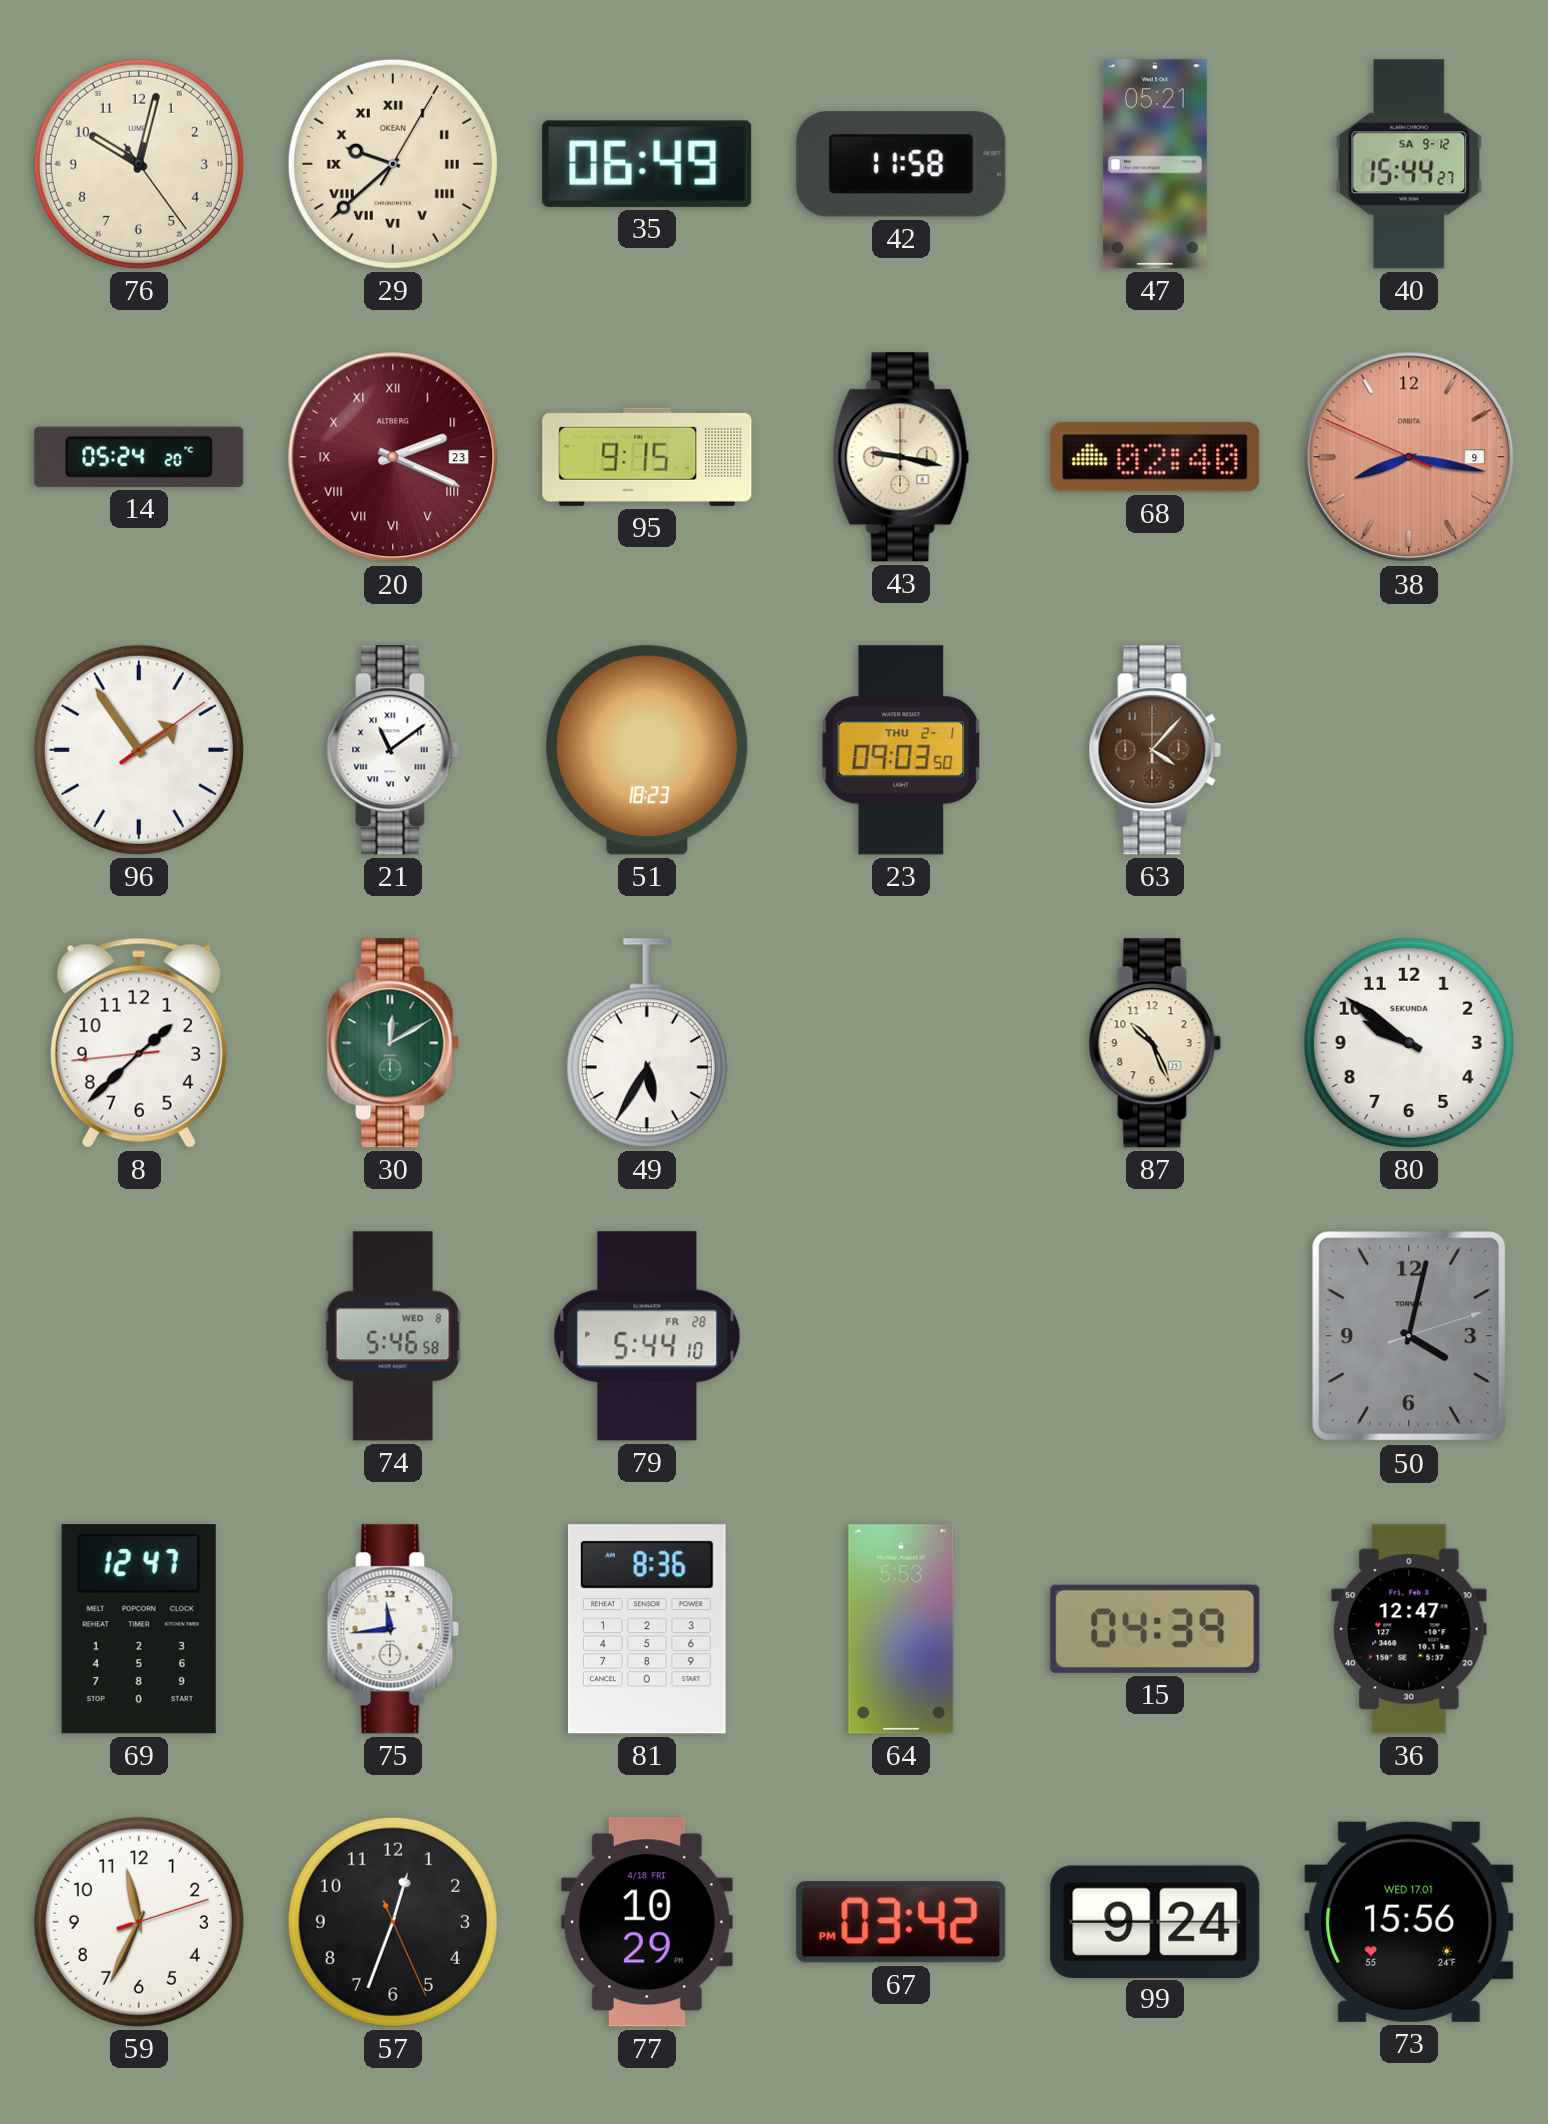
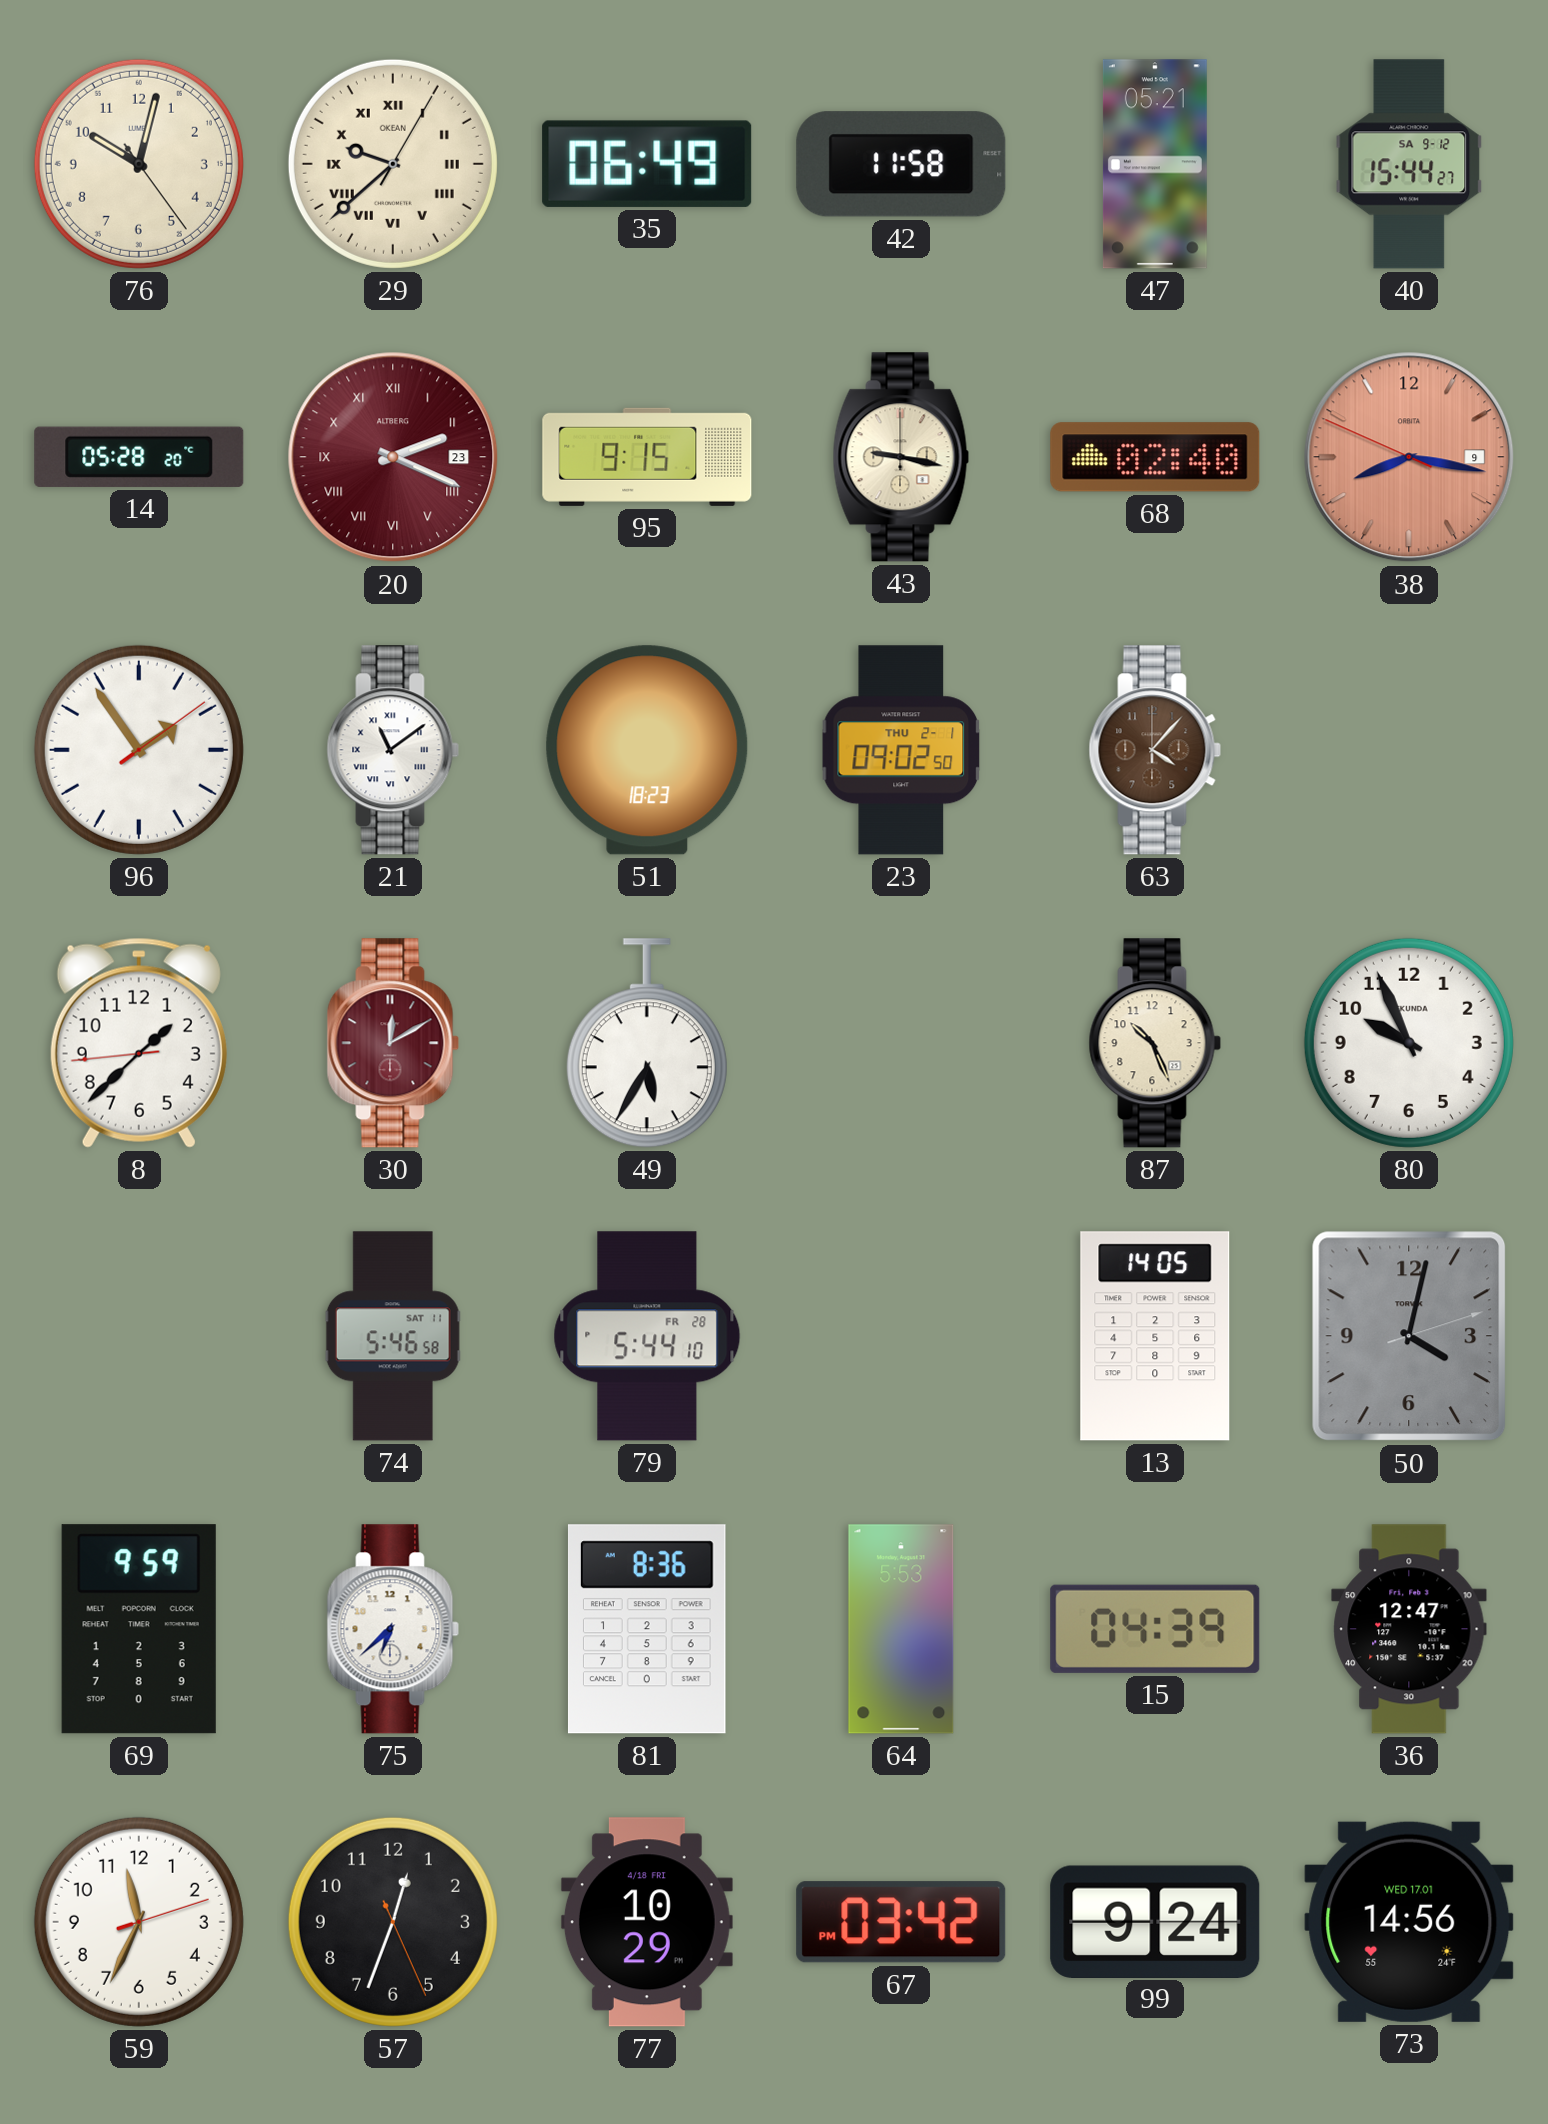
14: 05:24 -> 05:28 (139, 457)
23: 09:03 -> 09:02 (901, 750)
30 dial: green -> burgundy (393, 1043)
80: 9:51 -> 9:56 (1409, 1043)
74 date: WED 8 -> SAT 11 (393, 1336)
13: none -> 14:05 (1155, 1336)
69: 12:47 -> 9:59 (139, 1629)
75: 11:44 -> 6:38 (393, 1629)
73: 15:56 -> 14:56 (1409, 1922)
